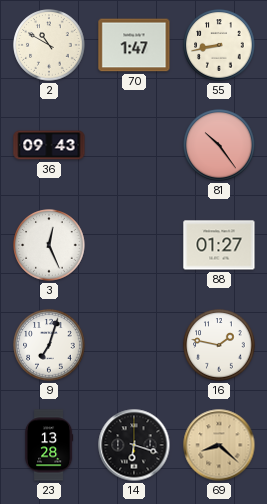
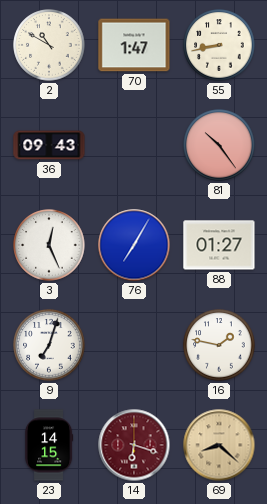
76: none -> 7:05 (134, 245)
23: 13:28 -> 14:15 (49, 445)
14 dial: black -> burgundy (134, 445)
